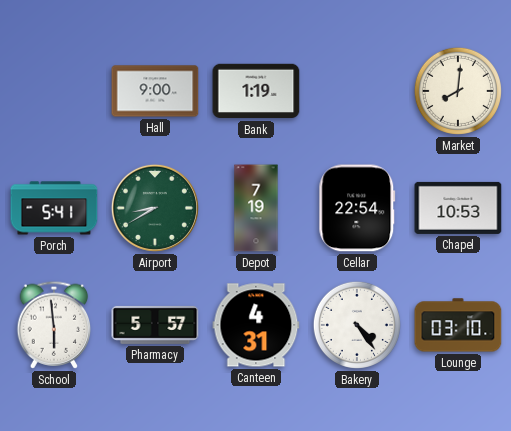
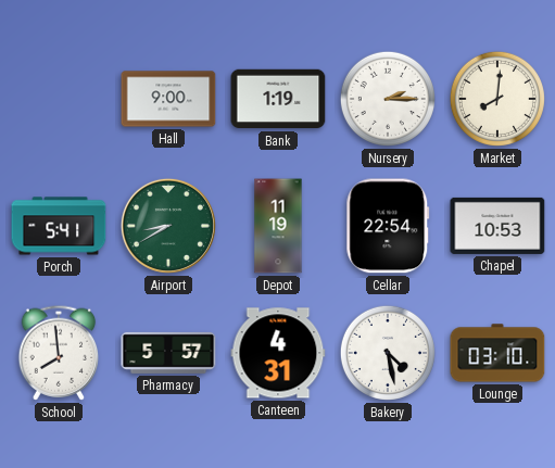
Nursery: none -> 2:15 (388, 99)
Depot: 7:19 -> 11:19 (278, 226)
School: 5:59 -> 7:59 (59, 353)
Bakery: 4:24 -> 4:28 (388, 353)
